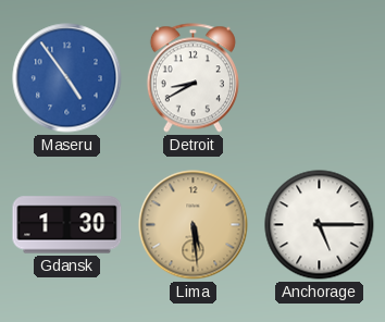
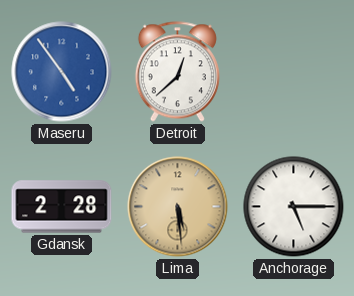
Detroit: 8:40 -> 12:38 (177, 72)
Gdansk: 1:30 -> 2:28 (62, 207)
